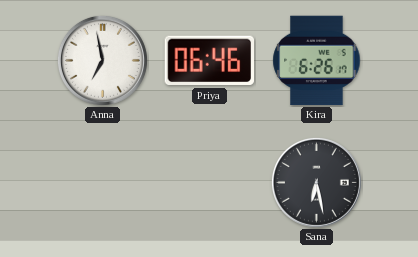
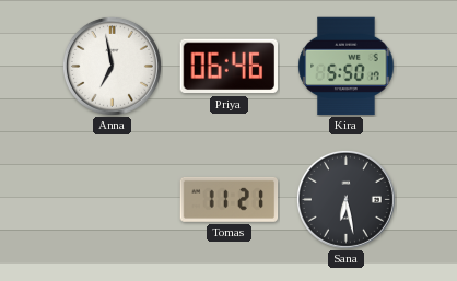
Kira: 6:26 -> 5:50 (347, 67)
Tomas: none -> 11:21 (230, 199)
